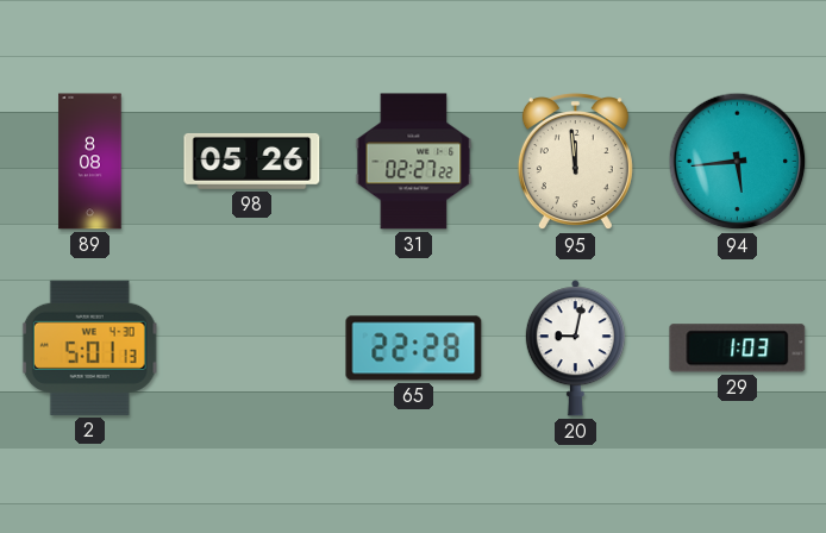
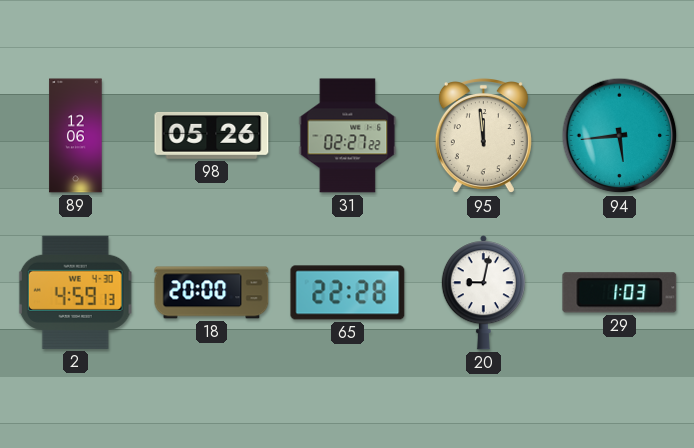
89: 8:08 -> 12:06 (76, 136)
2: 5:01 -> 4:59 (75, 292)
18: none -> 20:00 (212, 293)
